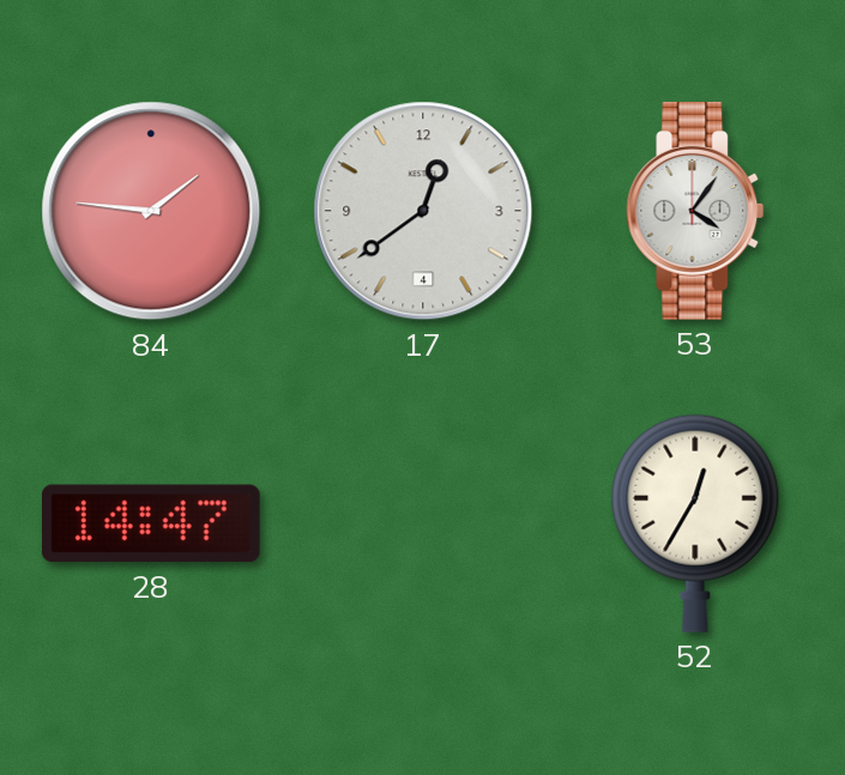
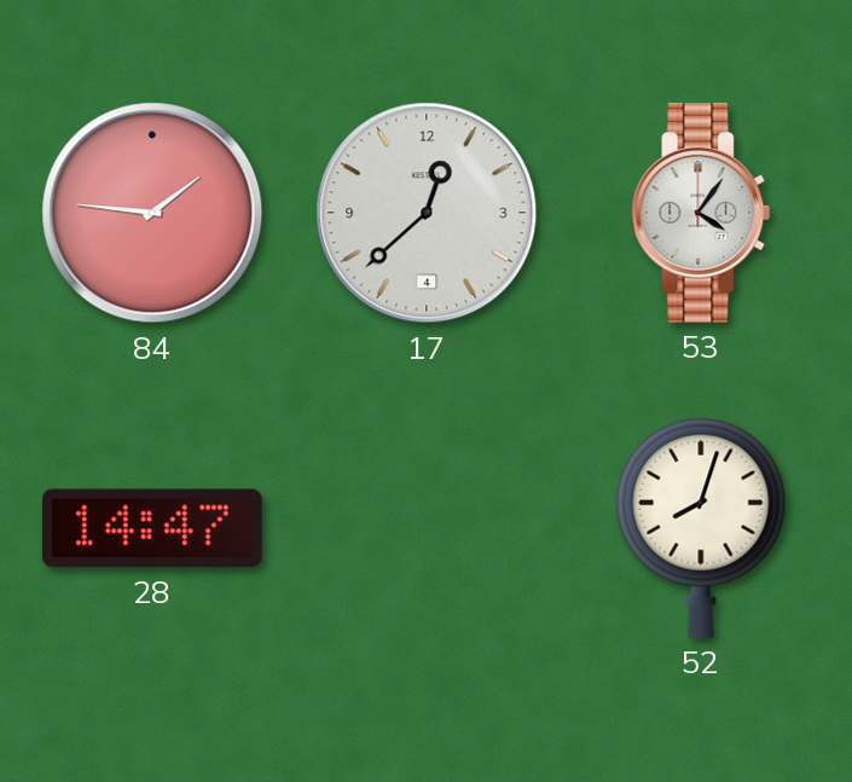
17: 12:39 -> 12:38 (427, 213)
52: 12:35 -> 8:03 (701, 528)
